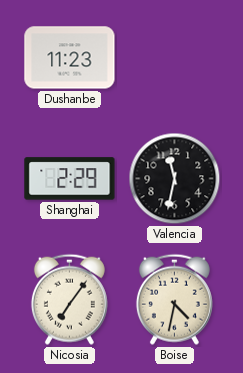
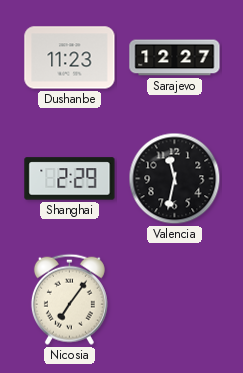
Sarajevo: none -> 12:27 (175, 58)
Boise: 4:32 -> none (174, 299)
